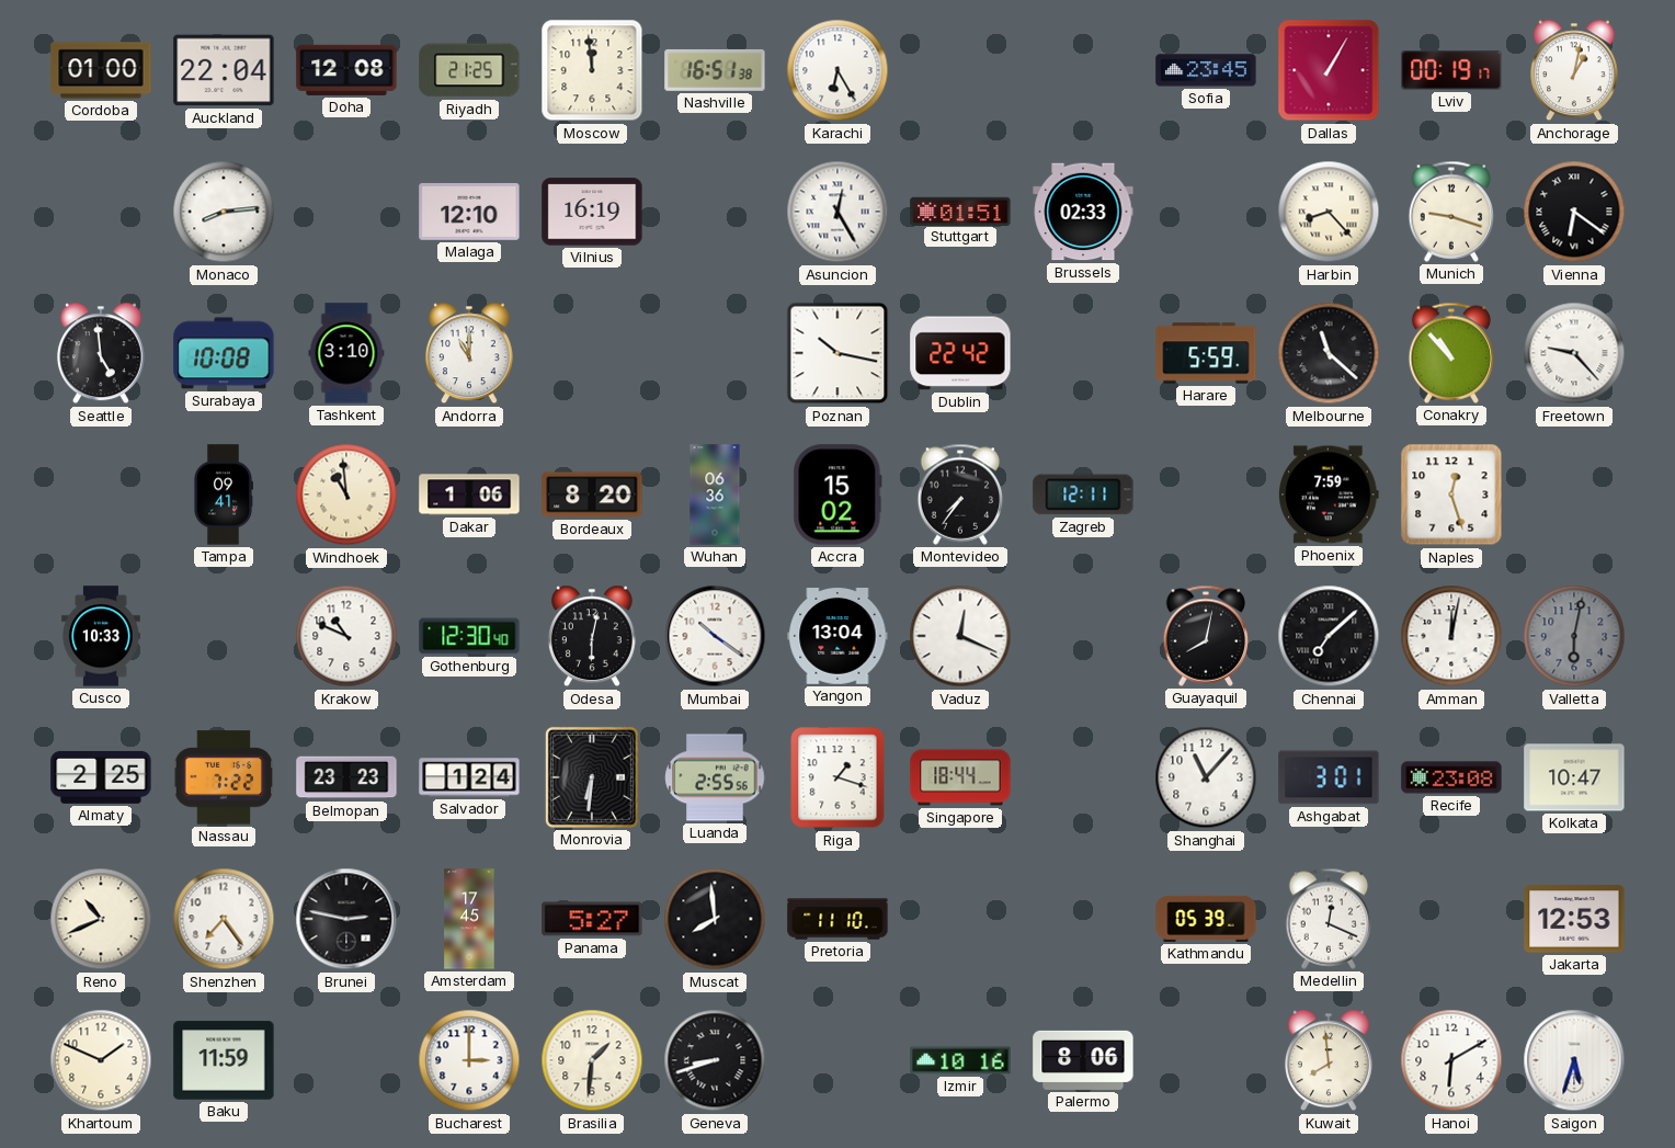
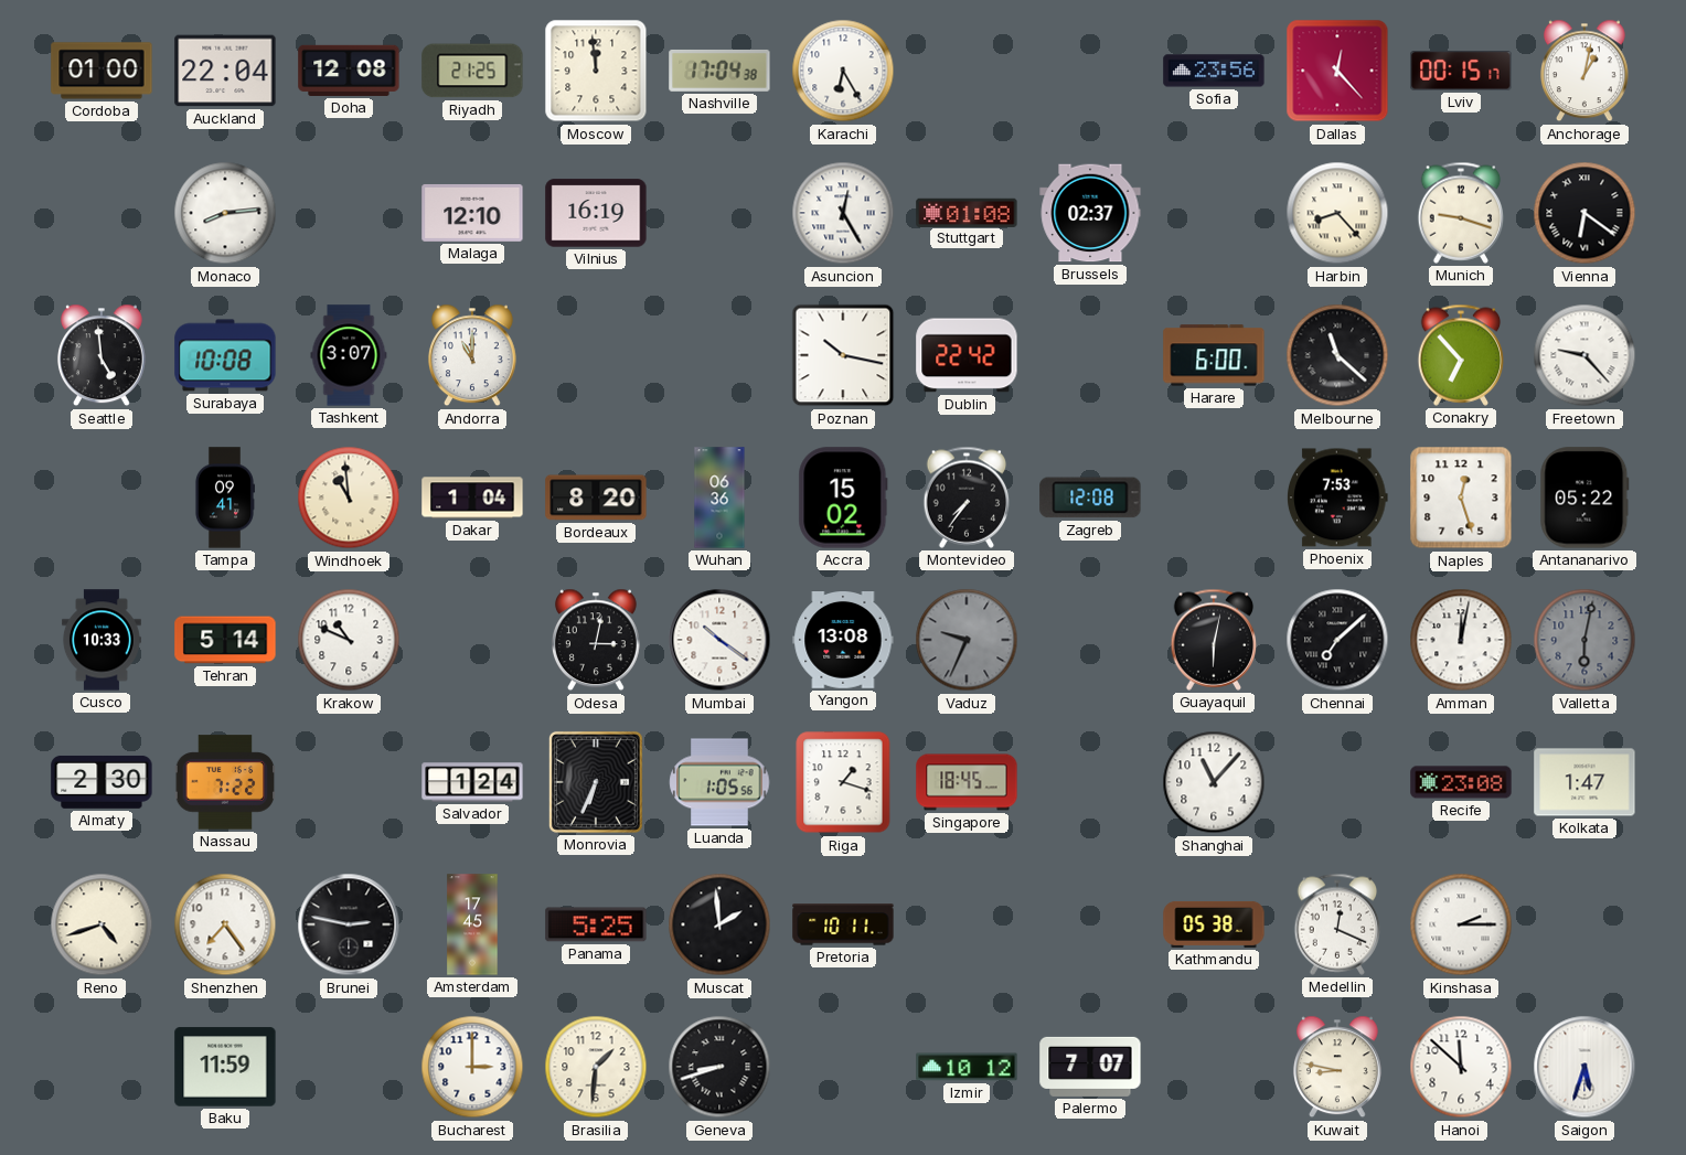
Nashville: 16:51 -> 17:04 (719, 71)
Sofia: 23:45 -> 23:56 (1214, 71)
Dallas: 1:05 -> 12:23 (1337, 71)
Lviv: 00:19 -> 00:15 (1461, 71)
Stuttgart: 01:51 -> 01:08 (967, 212)
Brussels: 02:33 -> 02:37 (1090, 213)
Tashkent: 3:10 -> 3:07 (349, 355)
Harare: 5:59 -> 6:00 (1214, 355)
Conakry: 10:53 -> 6:53 (1461, 355)
Dakar: 1:06 -> 1:04 (472, 498)
Zagreb: 12:11 -> 12:08 (1090, 498)
Phoenix: 7:59 -> 7:53 (1338, 498)
Antananarivo: none -> 05:22 (1584, 498)
Tehran: none -> 5:14 (225, 640)
Gothenburg: 12:30 -> none (469, 636)
Odesa: 6:02 -> 3:02 (596, 640)
Yangon: 13:04 -> 13:08 (843, 641)
Vaduz: 12:19 -> 9:34 (967, 640)
Vaduz dial: white -> grey (967, 640)
Guayaquil: 8:02 -> 6:02 (1214, 640)
Almaty: 2:25 -> 2:30 (102, 782)
Belmopan: 23:23 -> none (346, 777)
Monrovia: 6:31 -> 6:34 (596, 782)
Luanda: 2:55 -> 1:05 (719, 782)
Singapore: 18:44 -> 18:45 (967, 782)
Ashgabat: 3:01 -> none (1329, 777)
Kolkata: 10:47 -> 1:47 (1584, 782)
Reno: 10:41 -> 4:42 (102, 924)
Panama: 5:27 -> 5:25 (596, 924)
Muscat: 7:59 -> 1:59 (719, 924)
Pretoria: 11:10 -> 10:11 (843, 924)
Kathmandu: 05:39 -> 05:38 (1214, 924)
Kinshasa: none -> 2:15 (1461, 924)
Jakarta: 12:53 -> none (1574, 919)
Khartoum: 1:49 -> none (101, 1060)
Izmir: 10:16 -> 10:12 (967, 1067)
Palermo: 8:06 -> 7:07 (1090, 1067)
Kuwait: 7:59 -> 8:47 (1337, 1067)
Hanoi: 6:10 -> 11:52 (1461, 1067)
